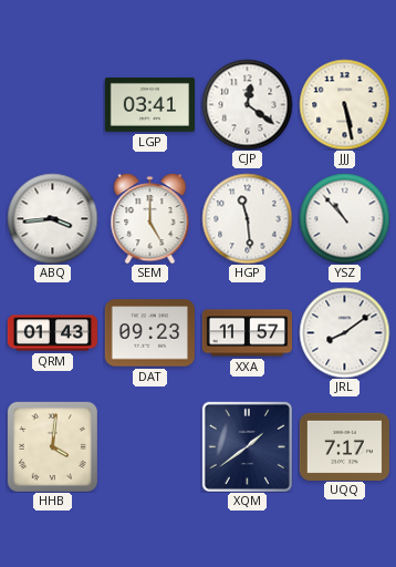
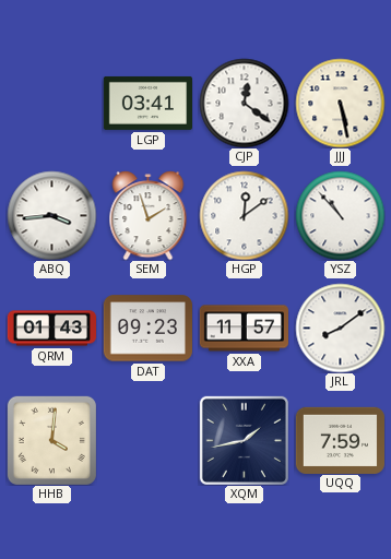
SEM: 5:00 -> 1:57 (149, 215)
HGP: 11:29 -> 12:09 (244, 215)
XQM: 1:39 -> 1:43 (244, 440)
UQQ: 7:17 -> 7:59 (340, 440)
